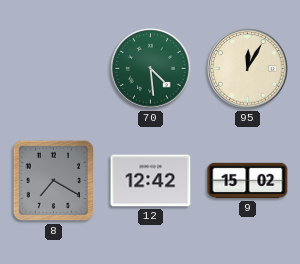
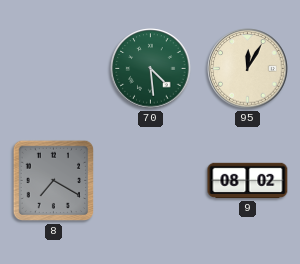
12: 12:42 -> none (151, 181)
9: 15:02 -> 08:02 (248, 181)
